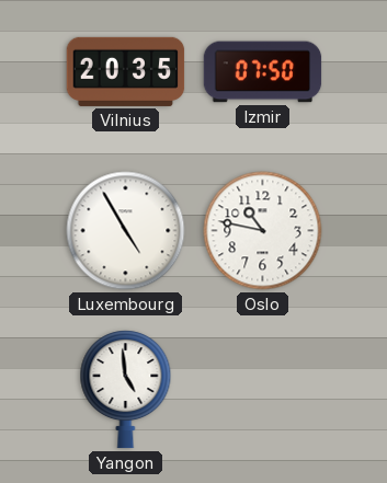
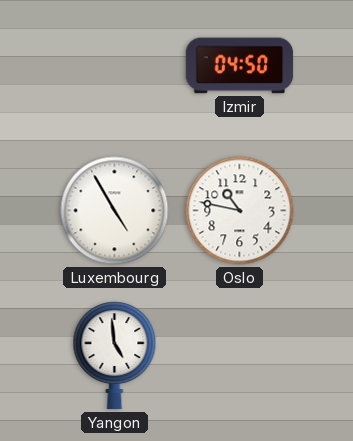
Vilnius: 20:35 -> none (126, 71)
Izmir: 07:50 -> 04:50 (240, 66)
